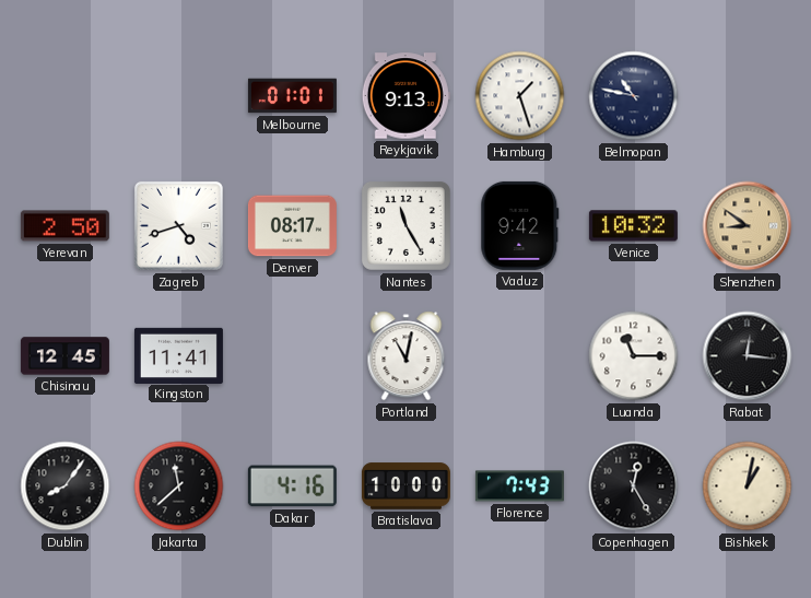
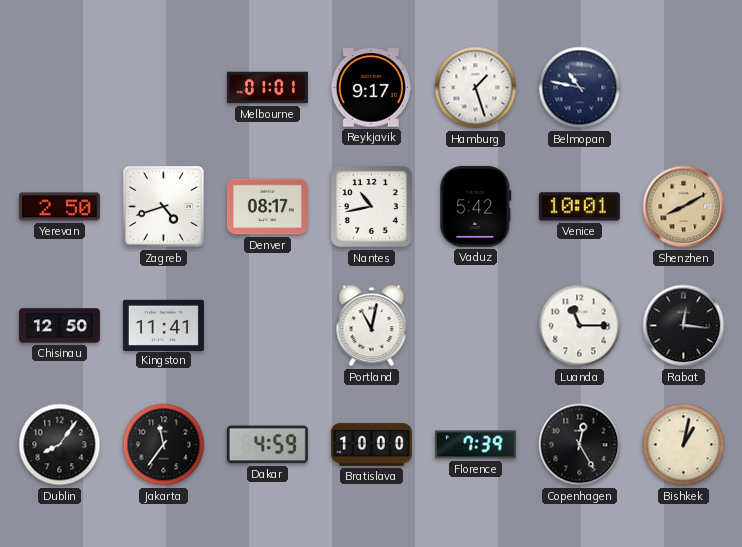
Reykjavik: 9:13 -> 9:17 (371, 88)
Nantes: 11:25 -> 10:43 (371, 206)
Vaduz: 9:42 -> 5:42 (476, 206)
Venice: 10:32 -> 10:01 (579, 207)
Shenzhen: 8:51 -> 8:10 (684, 207)
Chisinau: 12:45 -> 12:50 (59, 326)
Jakarta: 11:38 -> 11:36 (164, 445)
Dakar: 4:16 -> 4:59 (267, 445)
Florence: 7:43 -> 7:39 (475, 445)
